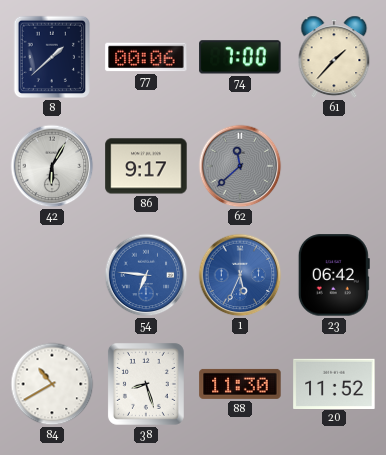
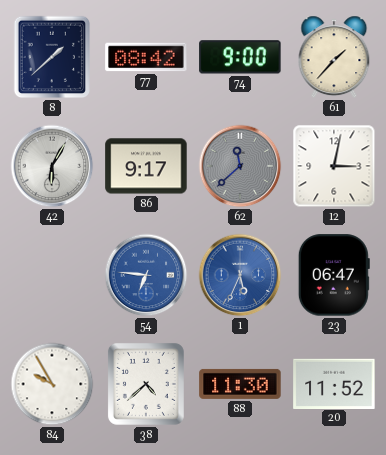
77: 00:06 -> 08:42 (146, 57)
74: 7:00 -> 9:00 (240, 57)
12: none -> 3:02 (334, 166)
23: 06:42 -> 06:47 (334, 275)
84: 10:40 -> 9:55 (52, 384)
38: 8:27 -> 4:38 (146, 384)
